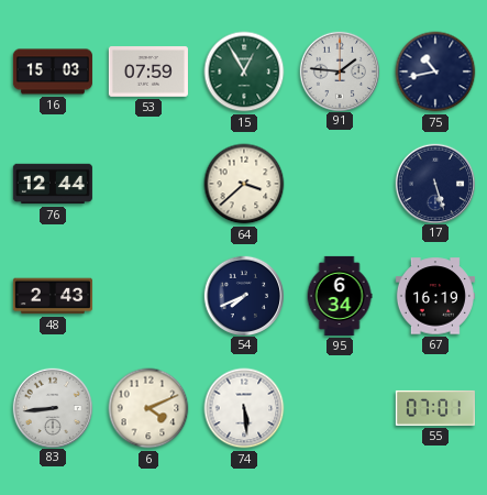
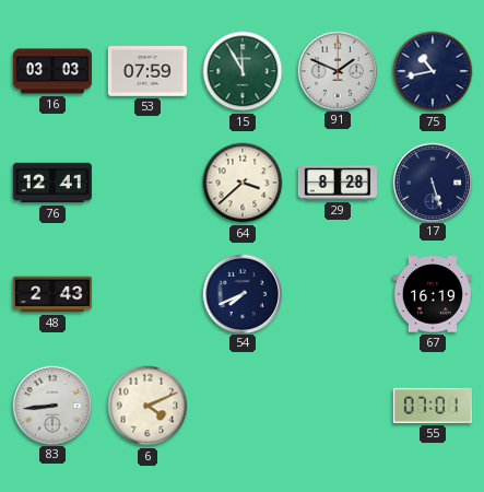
16: 15:03 -> 03:03 (52, 71)
15: 12:55 -> 11:55 (243, 71)
91: 1:46 -> 1:49 (337, 70)
76: 12:44 -> 12:41 (52, 183)
29: none -> 8:28 (338, 183)
95: 6:34 -> none (340, 296)
74: 5:29 -> none (244, 408)
